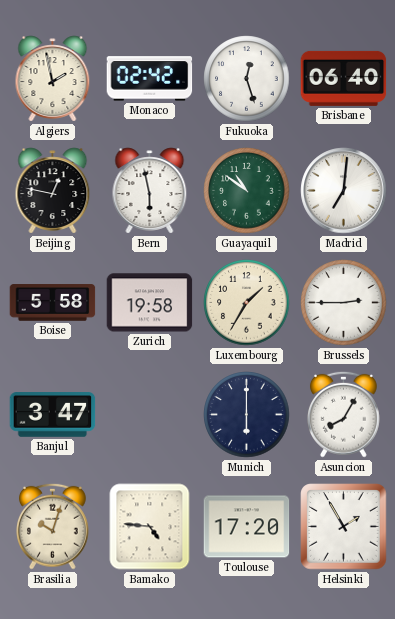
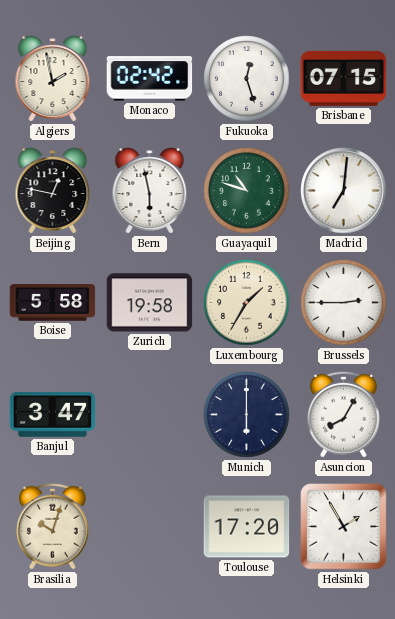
Brisbane: 06:40 -> 07:15 (344, 78)
Guayaquil: 10:51 -> 10:48 (247, 191)
Bamako: 4:46 -> none (150, 527)
